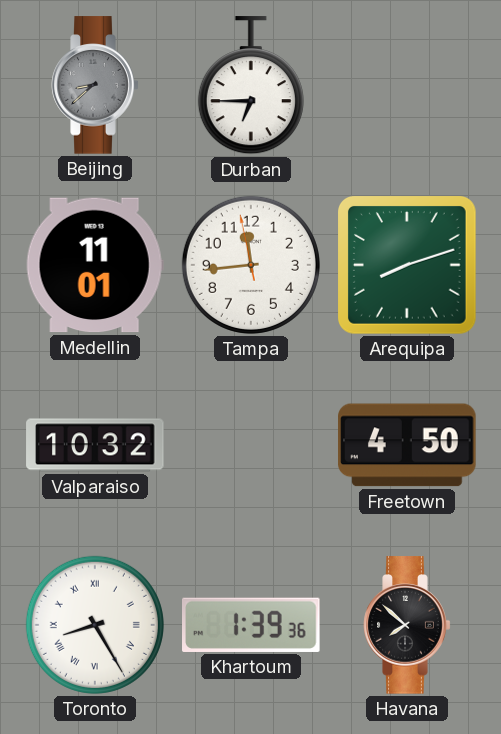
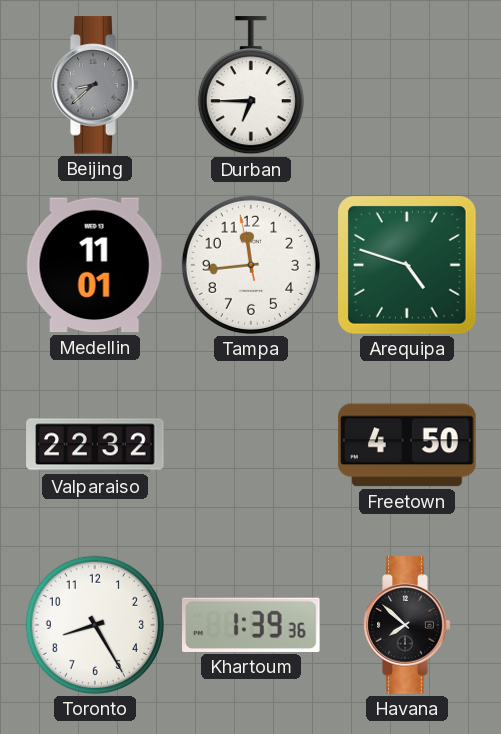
Arequipa: 8:12 -> 4:48 (408, 266)
Valparaiso: 10:32 -> 22:32 (95, 445)
Toronto numerals: Roman -> Arabic (95, 625)
